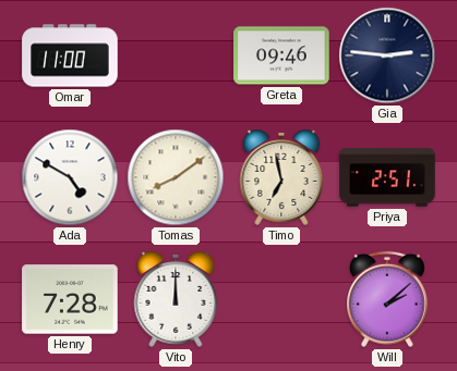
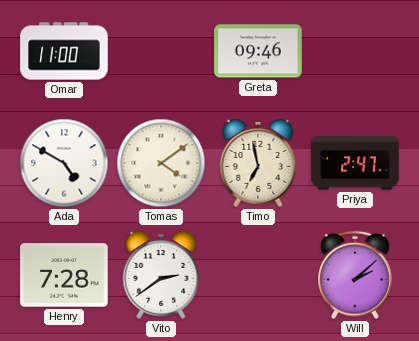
Gia: 2:46 -> none (387, 55)
Tomas: 8:09 -> 4:09 (161, 163)
Priya: 2:51 -> 2:47 (355, 163)
Vito: 12:00 -> 2:39 (161, 276)
